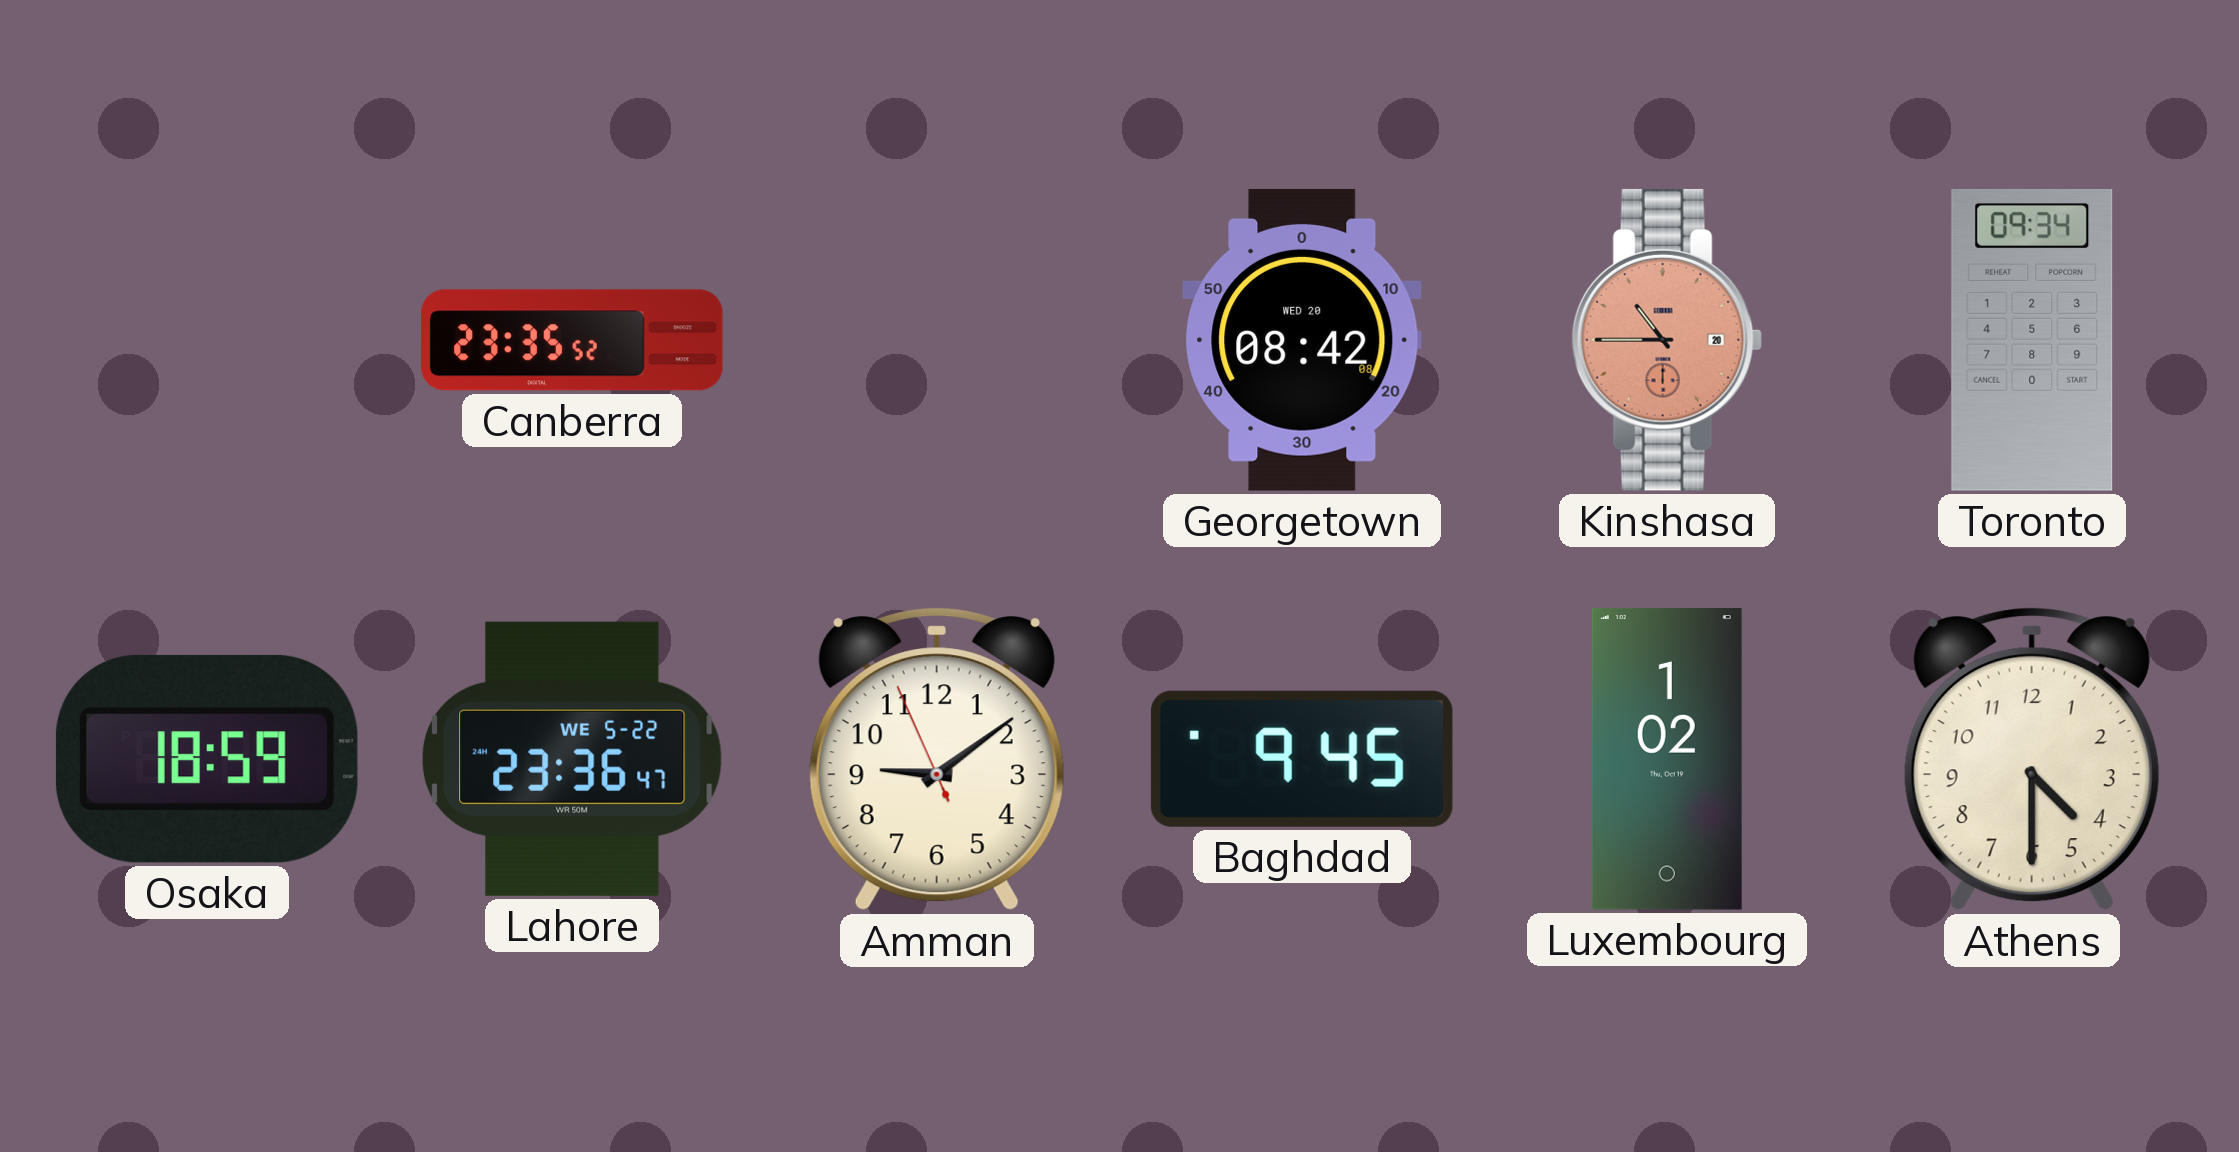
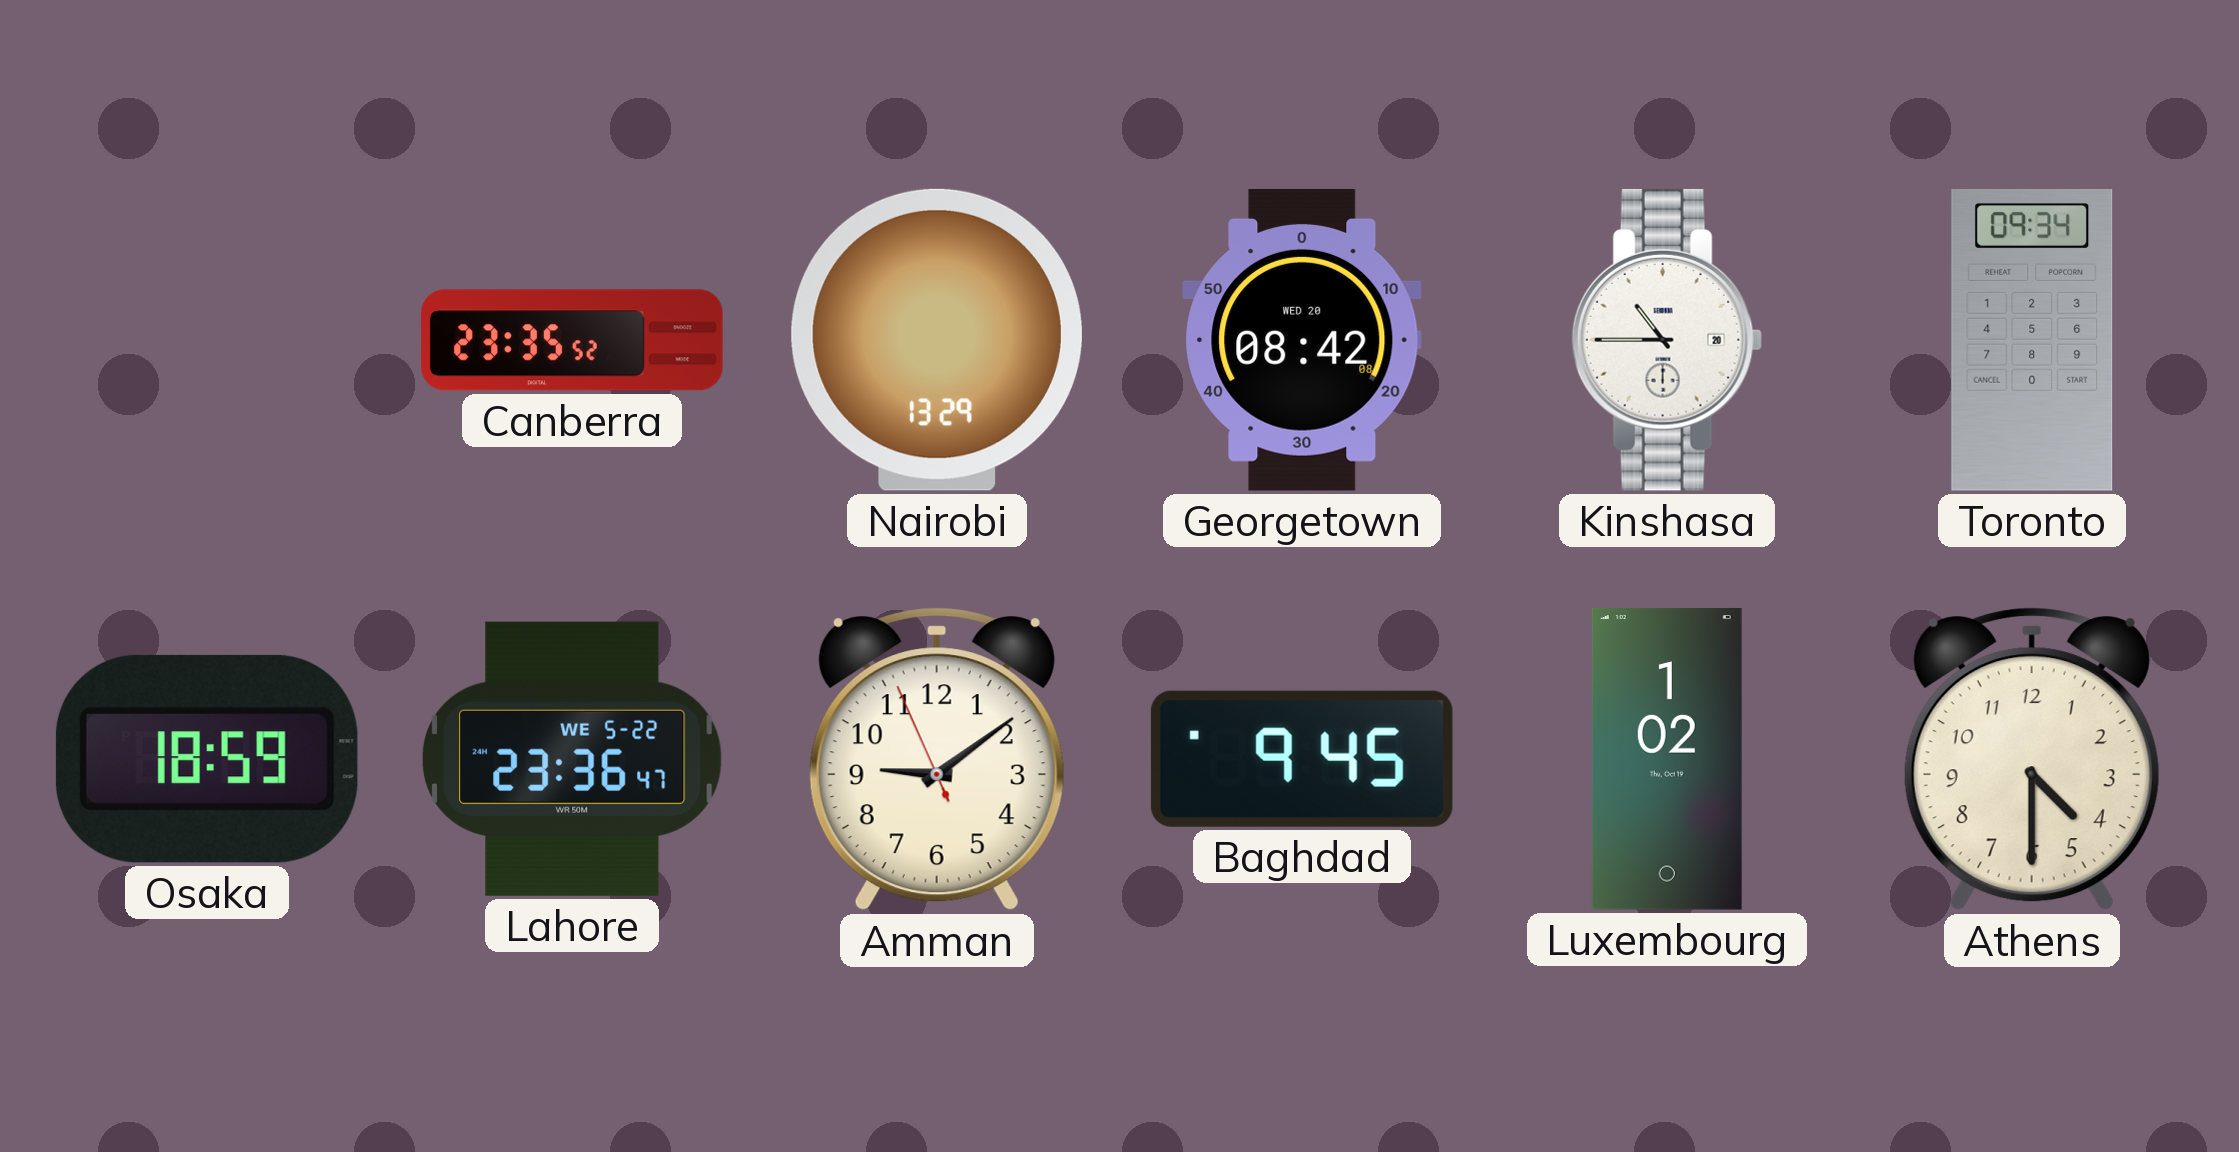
Nairobi: none -> 13:29 (937, 340)
Kinshasa dial: salmon -> white (1667, 340)
